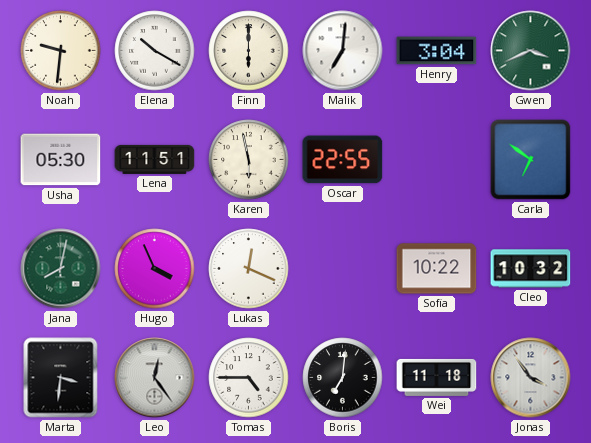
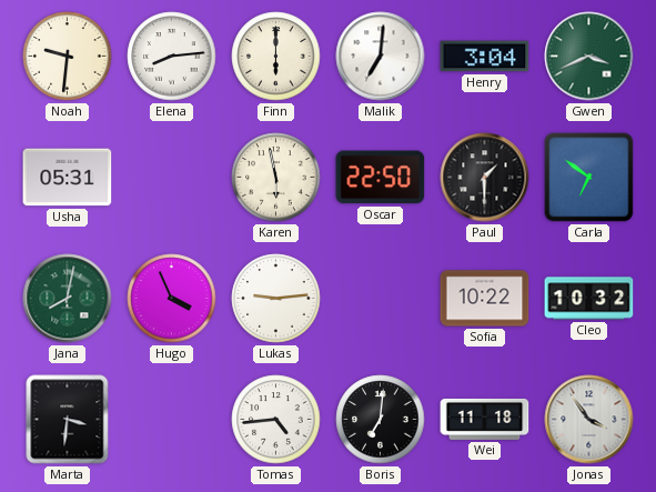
Elena: 10:20 -> 8:14 (172, 57)
Usha: 05:30 -> 05:31 (68, 178)
Lena: 11:51 -> none (155, 159)
Oscar: 22:55 -> 22:50 (381, 178)
Paul: none -> 1:30 (485, 178)
Lukas: 12:19 -> 9:14 (276, 299)
Leo: 12:24 -> none (155, 378)
Tomas: 4:45 -> 4:44 (276, 420)
